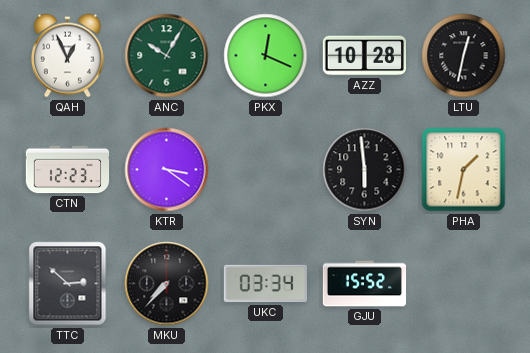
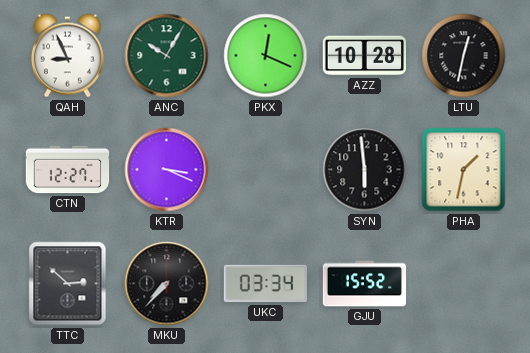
QAH: 12:56 -> 8:56 (67, 56)
CTN: 12:23 -> 12:27 (68, 170)
KTR: 3:21 -> 3:19 (167, 170)
